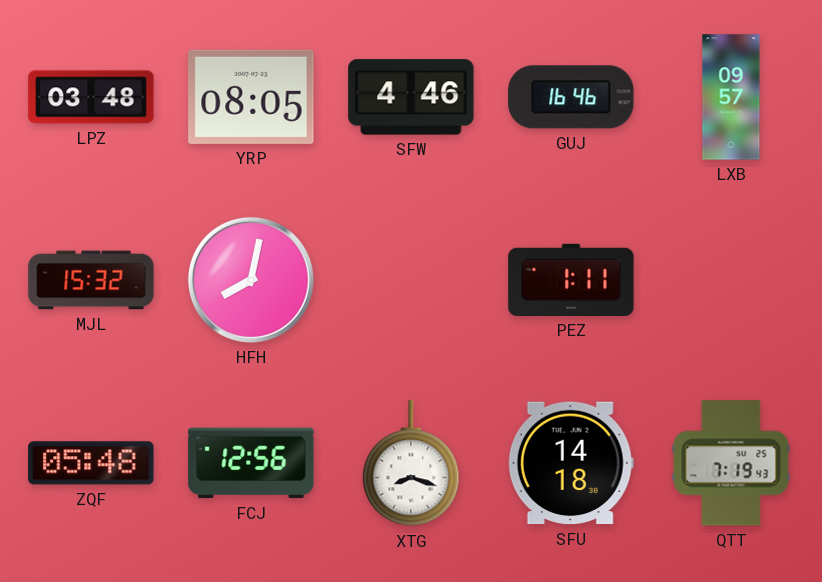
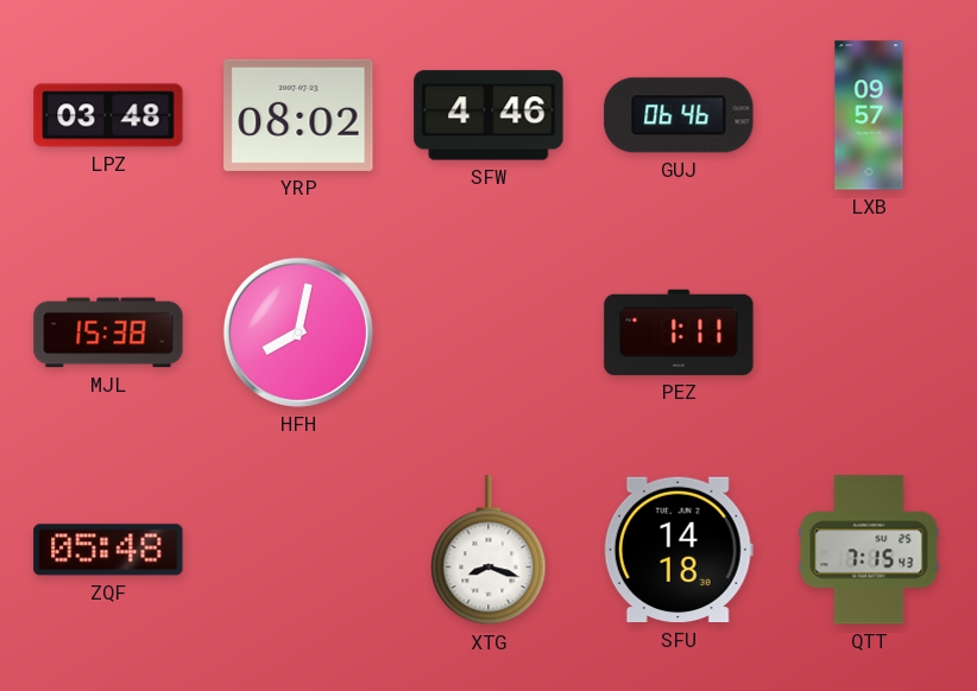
YRP: 08:05 -> 08:02 (298, 115)
GUJ: 16:46 -> 06:46 (679, 115)
MJL: 15:32 -> 15:38 (108, 332)
FCJ: 12:56 -> none (251, 463)
QTT: 7:19 -> 7:15 (869, 550)
